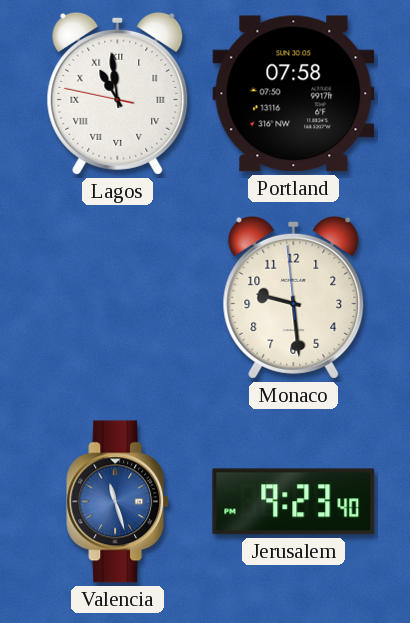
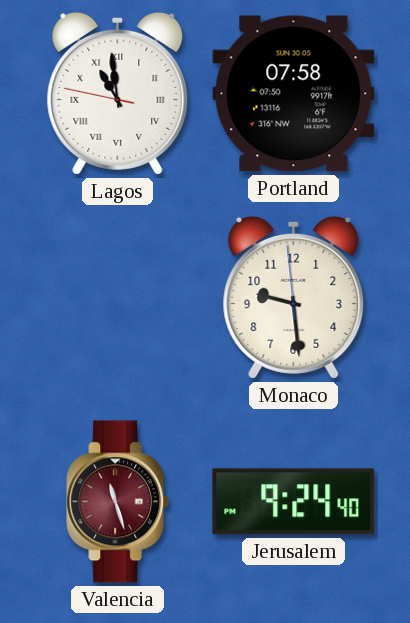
Valencia dial: blue -> burgundy (118, 502)
Jerusalem: 9:23 -> 9:24 (294, 502)
